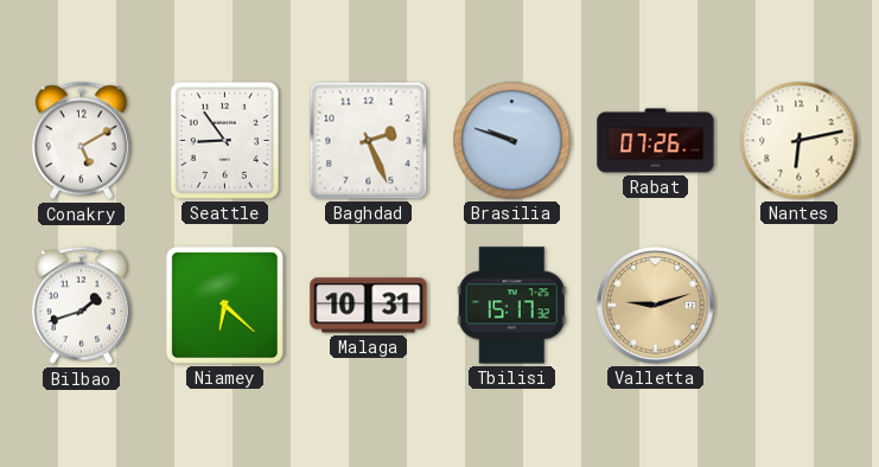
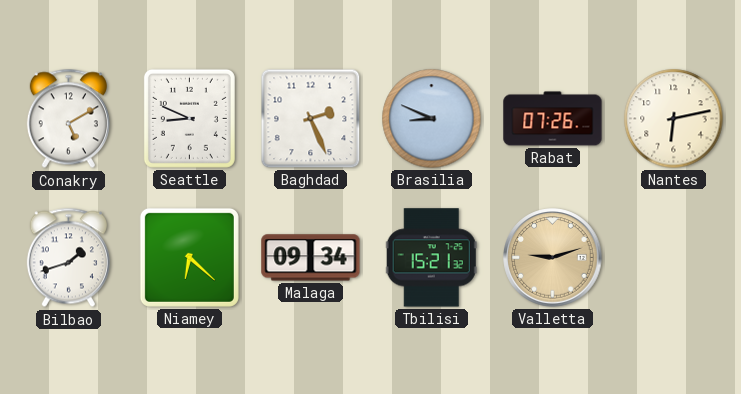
Seattle: 8:54 -> 8:49 (189, 118)
Brasilia: 9:48 -> 8:49 (432, 119)
Malaga: 10:31 -> 09:34 (311, 258)
Tbilisi: 15:17 -> 15:21 (431, 258)
